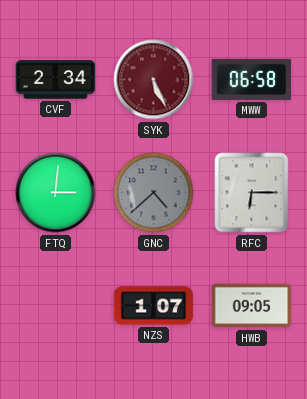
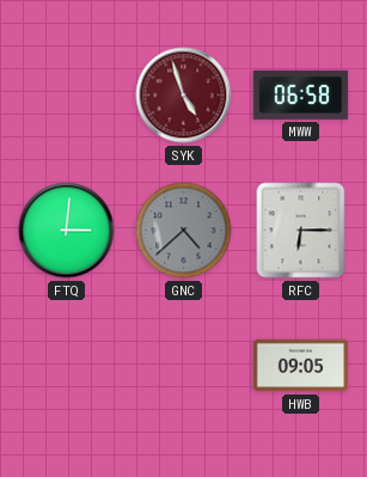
CVF: 2:34 -> none (56, 80)
SYK: 5:26 -> 4:57 (184, 96)
NZS: 1:07 -> none (154, 306)
